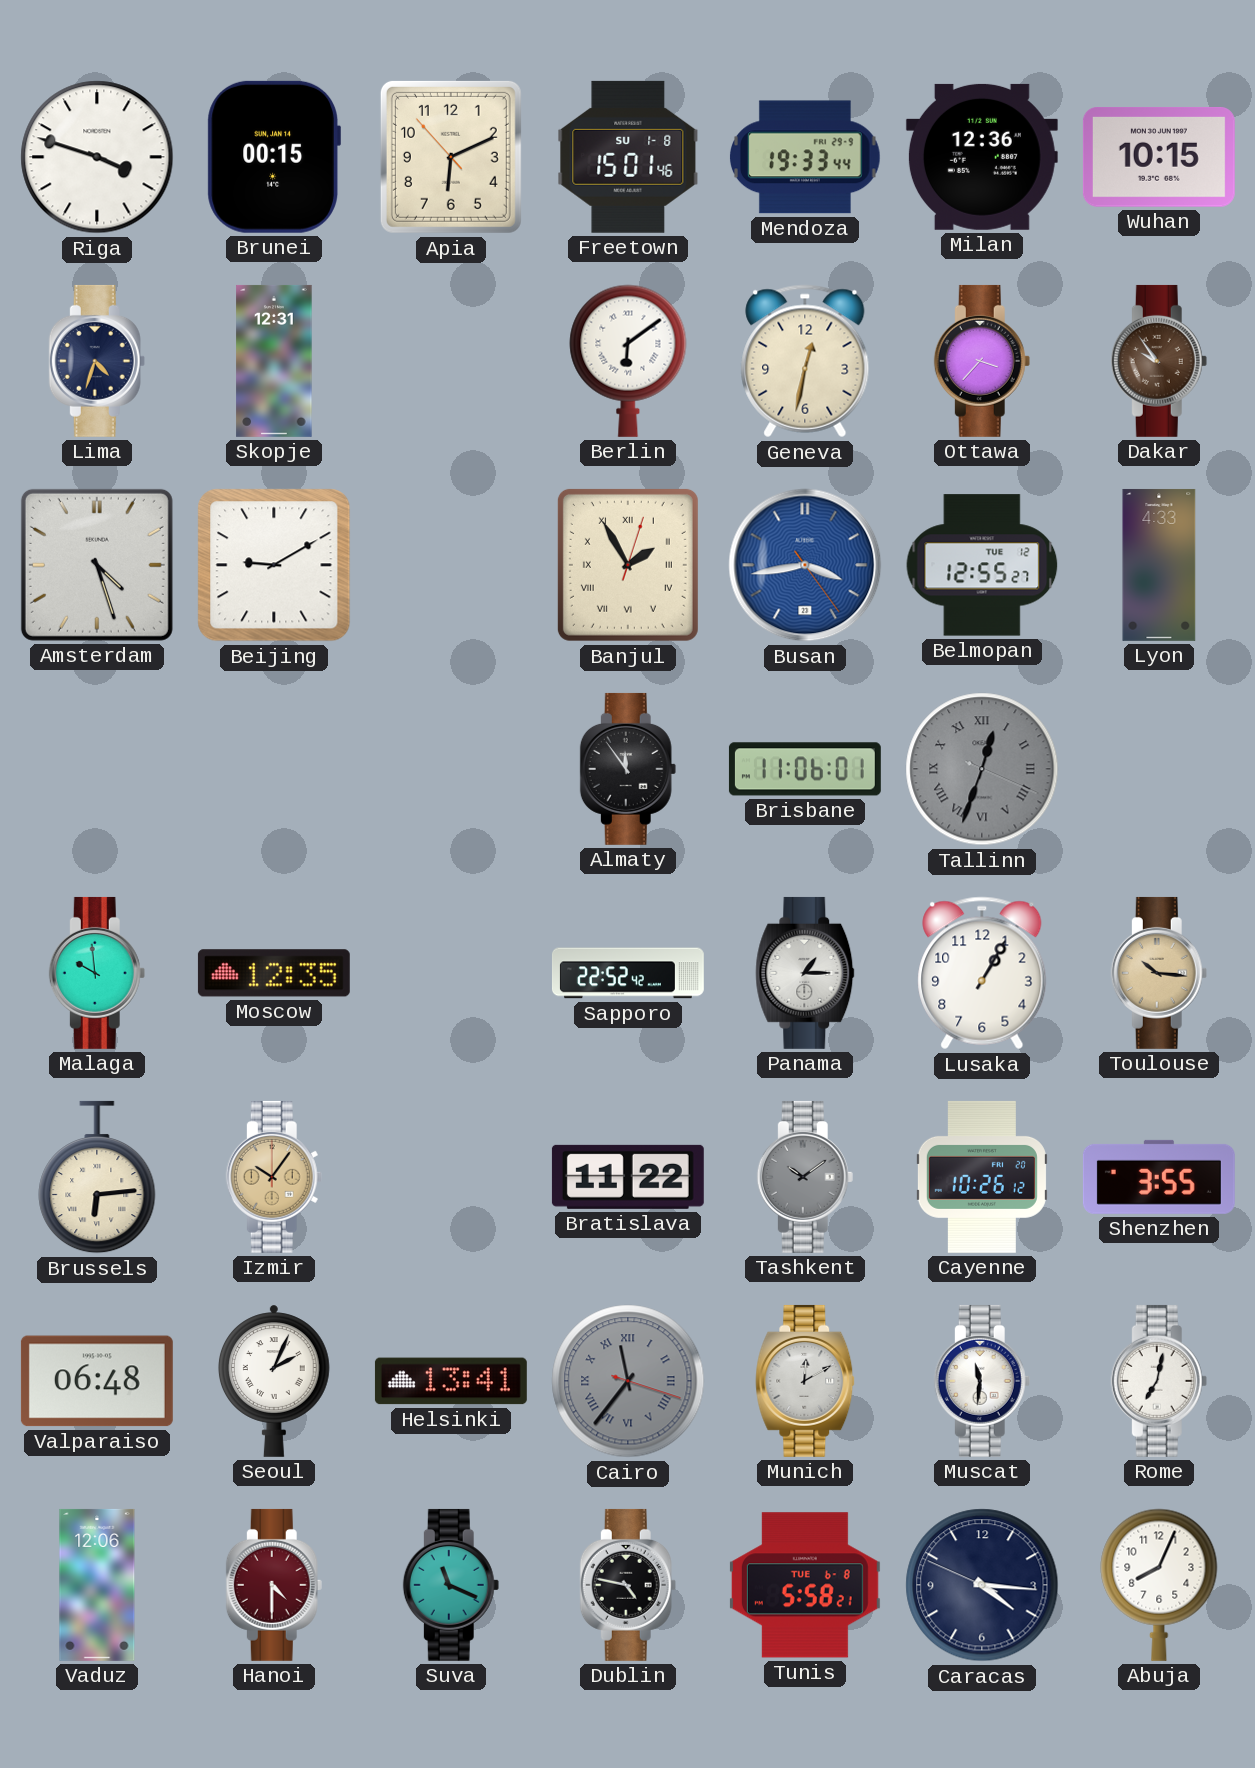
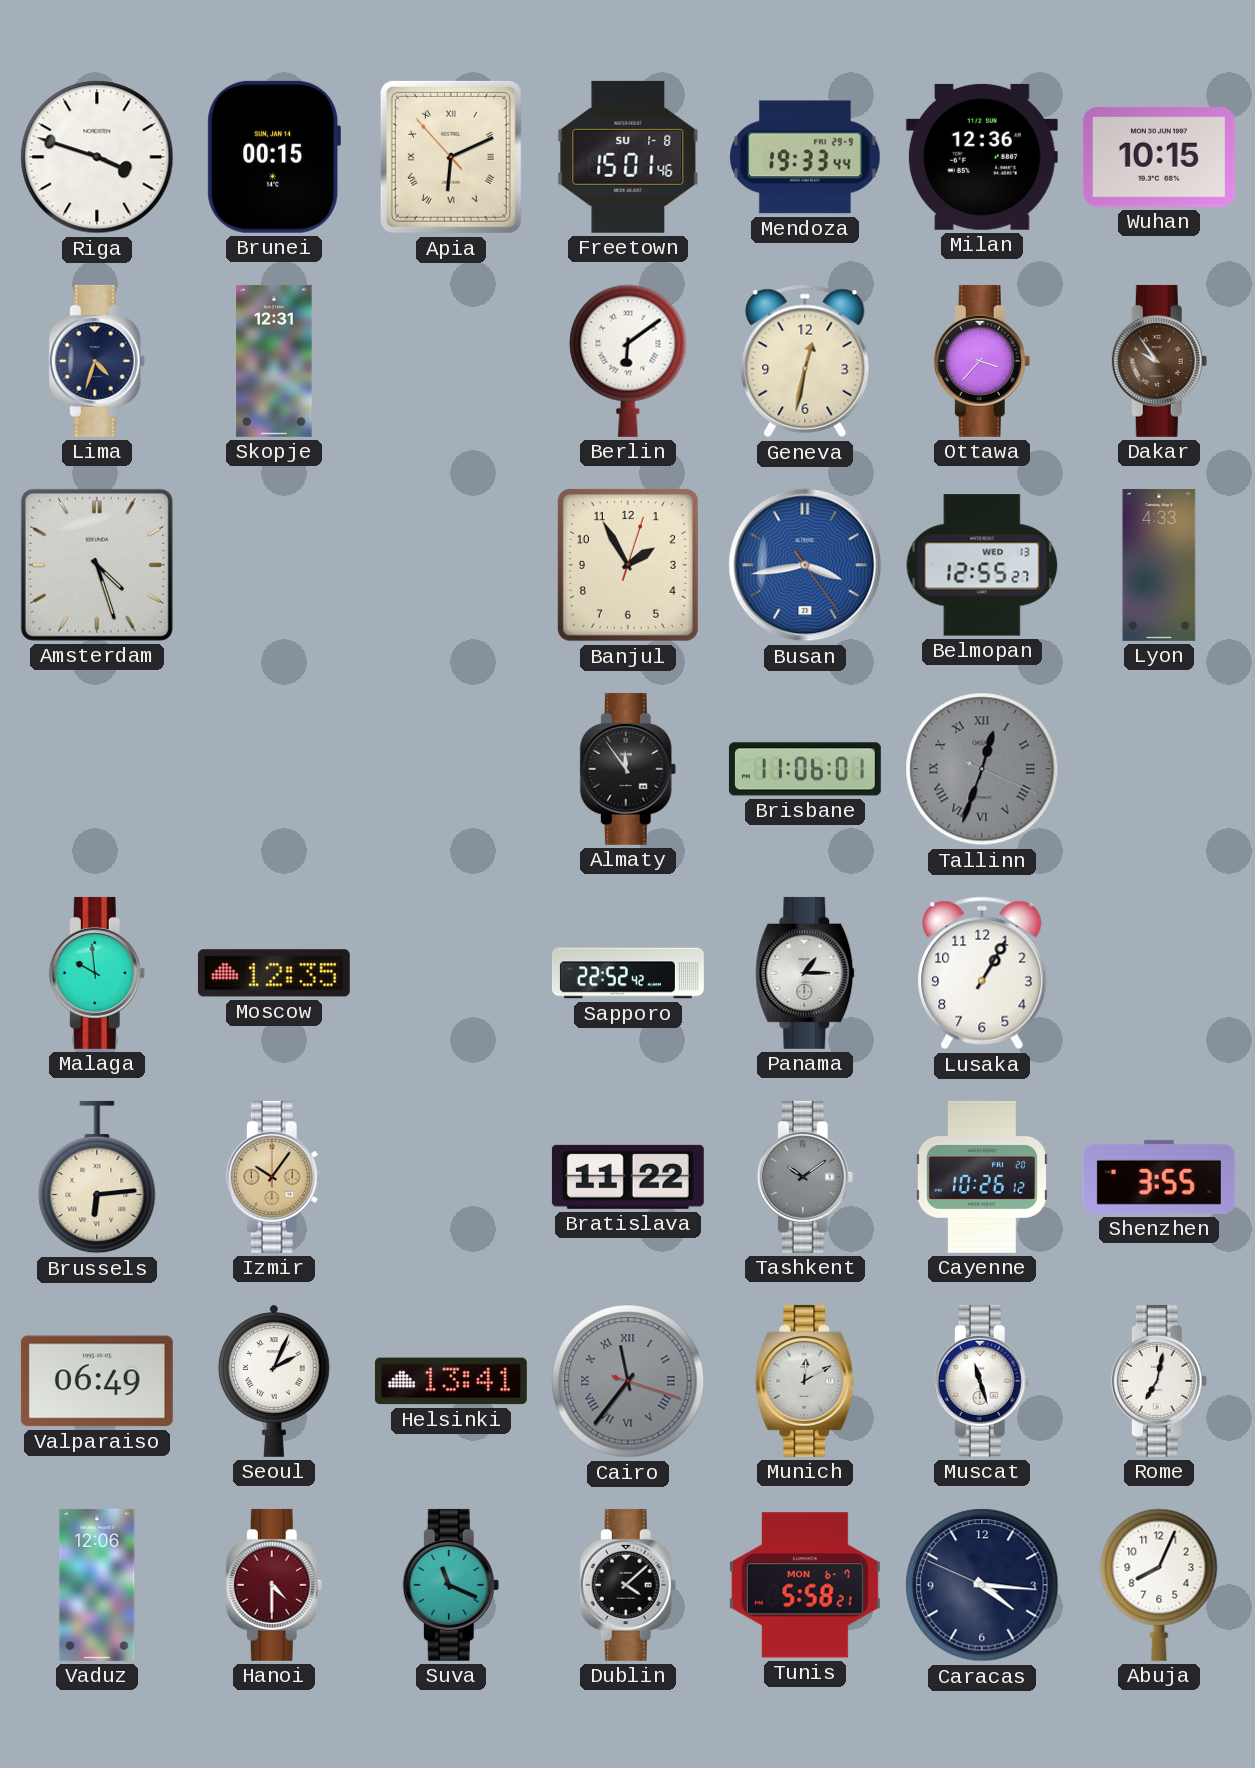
Apia numerals: Arabic -> Roman (451, 157)
Beijing: 9:10 -> none (274, 565)
Banjul numerals: Roman -> Arabic (628, 565)
Belmopan date: TUE 12 -> WED 13 (982, 565)
Toulouse: 10:16 -> none (1159, 973)
Valparaiso: 06:48 -> 06:49 (97, 1381)
Muscat: 11:31 -> 11:27 (982, 1381)
Dublin: 4:47 -> 4:08 (628, 1585)
Tunis date: TUE 6-8 -> MON 6-7 (805, 1585)
